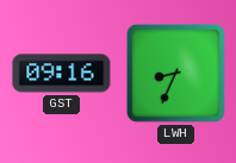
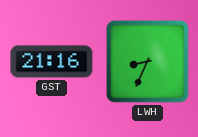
GST: 09:16 -> 21:16 (52, 62)
